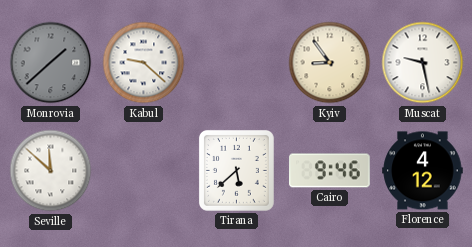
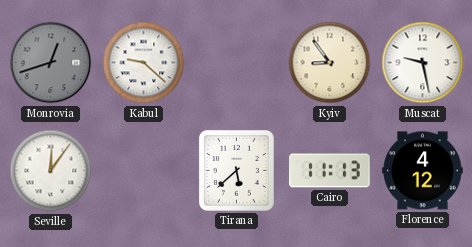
Monrovia: 1:38 -> 12:42 (51, 63)
Seville: 11:52 -> 12:06 (51, 171)
Cairo: 9:46 -> 11:13 (330, 171)
